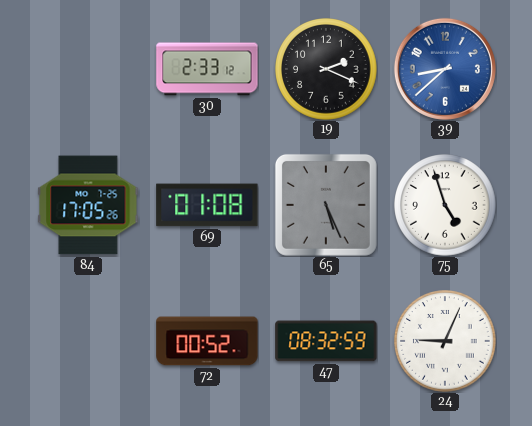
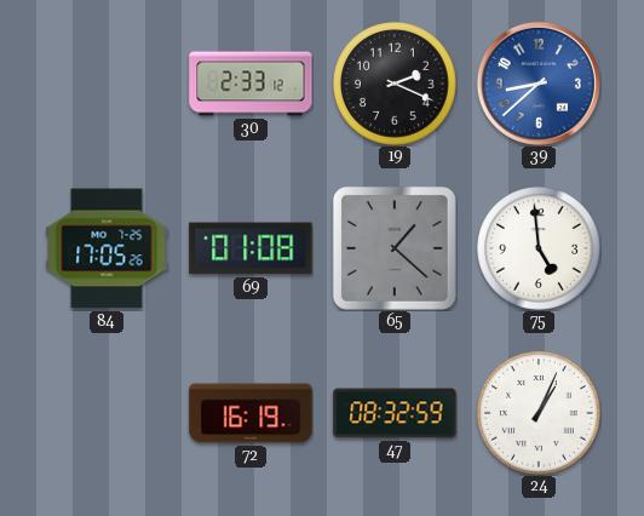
65: 5:26 -> 1:22 (395, 248)
75: 4:57 -> 4:59 (539, 248)
72: 00:52 -> 16:19 (251, 413)
24: 9:04 -> 1:04 (539, 413)
